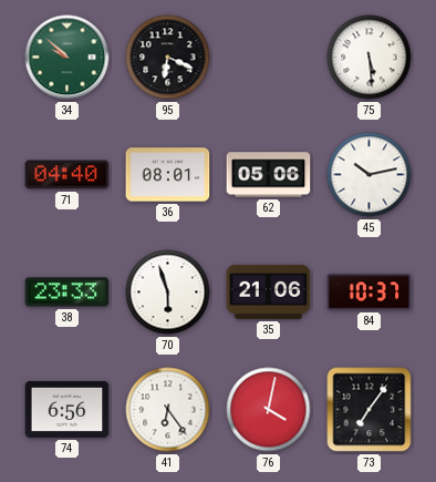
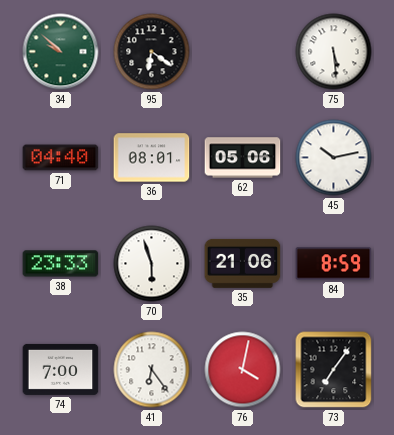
95: 6:19 -> 6:21 (152, 52)
84: 10:37 -> 8:59 (334, 264)
74: 6:56 -> 7:00 (61, 369)
